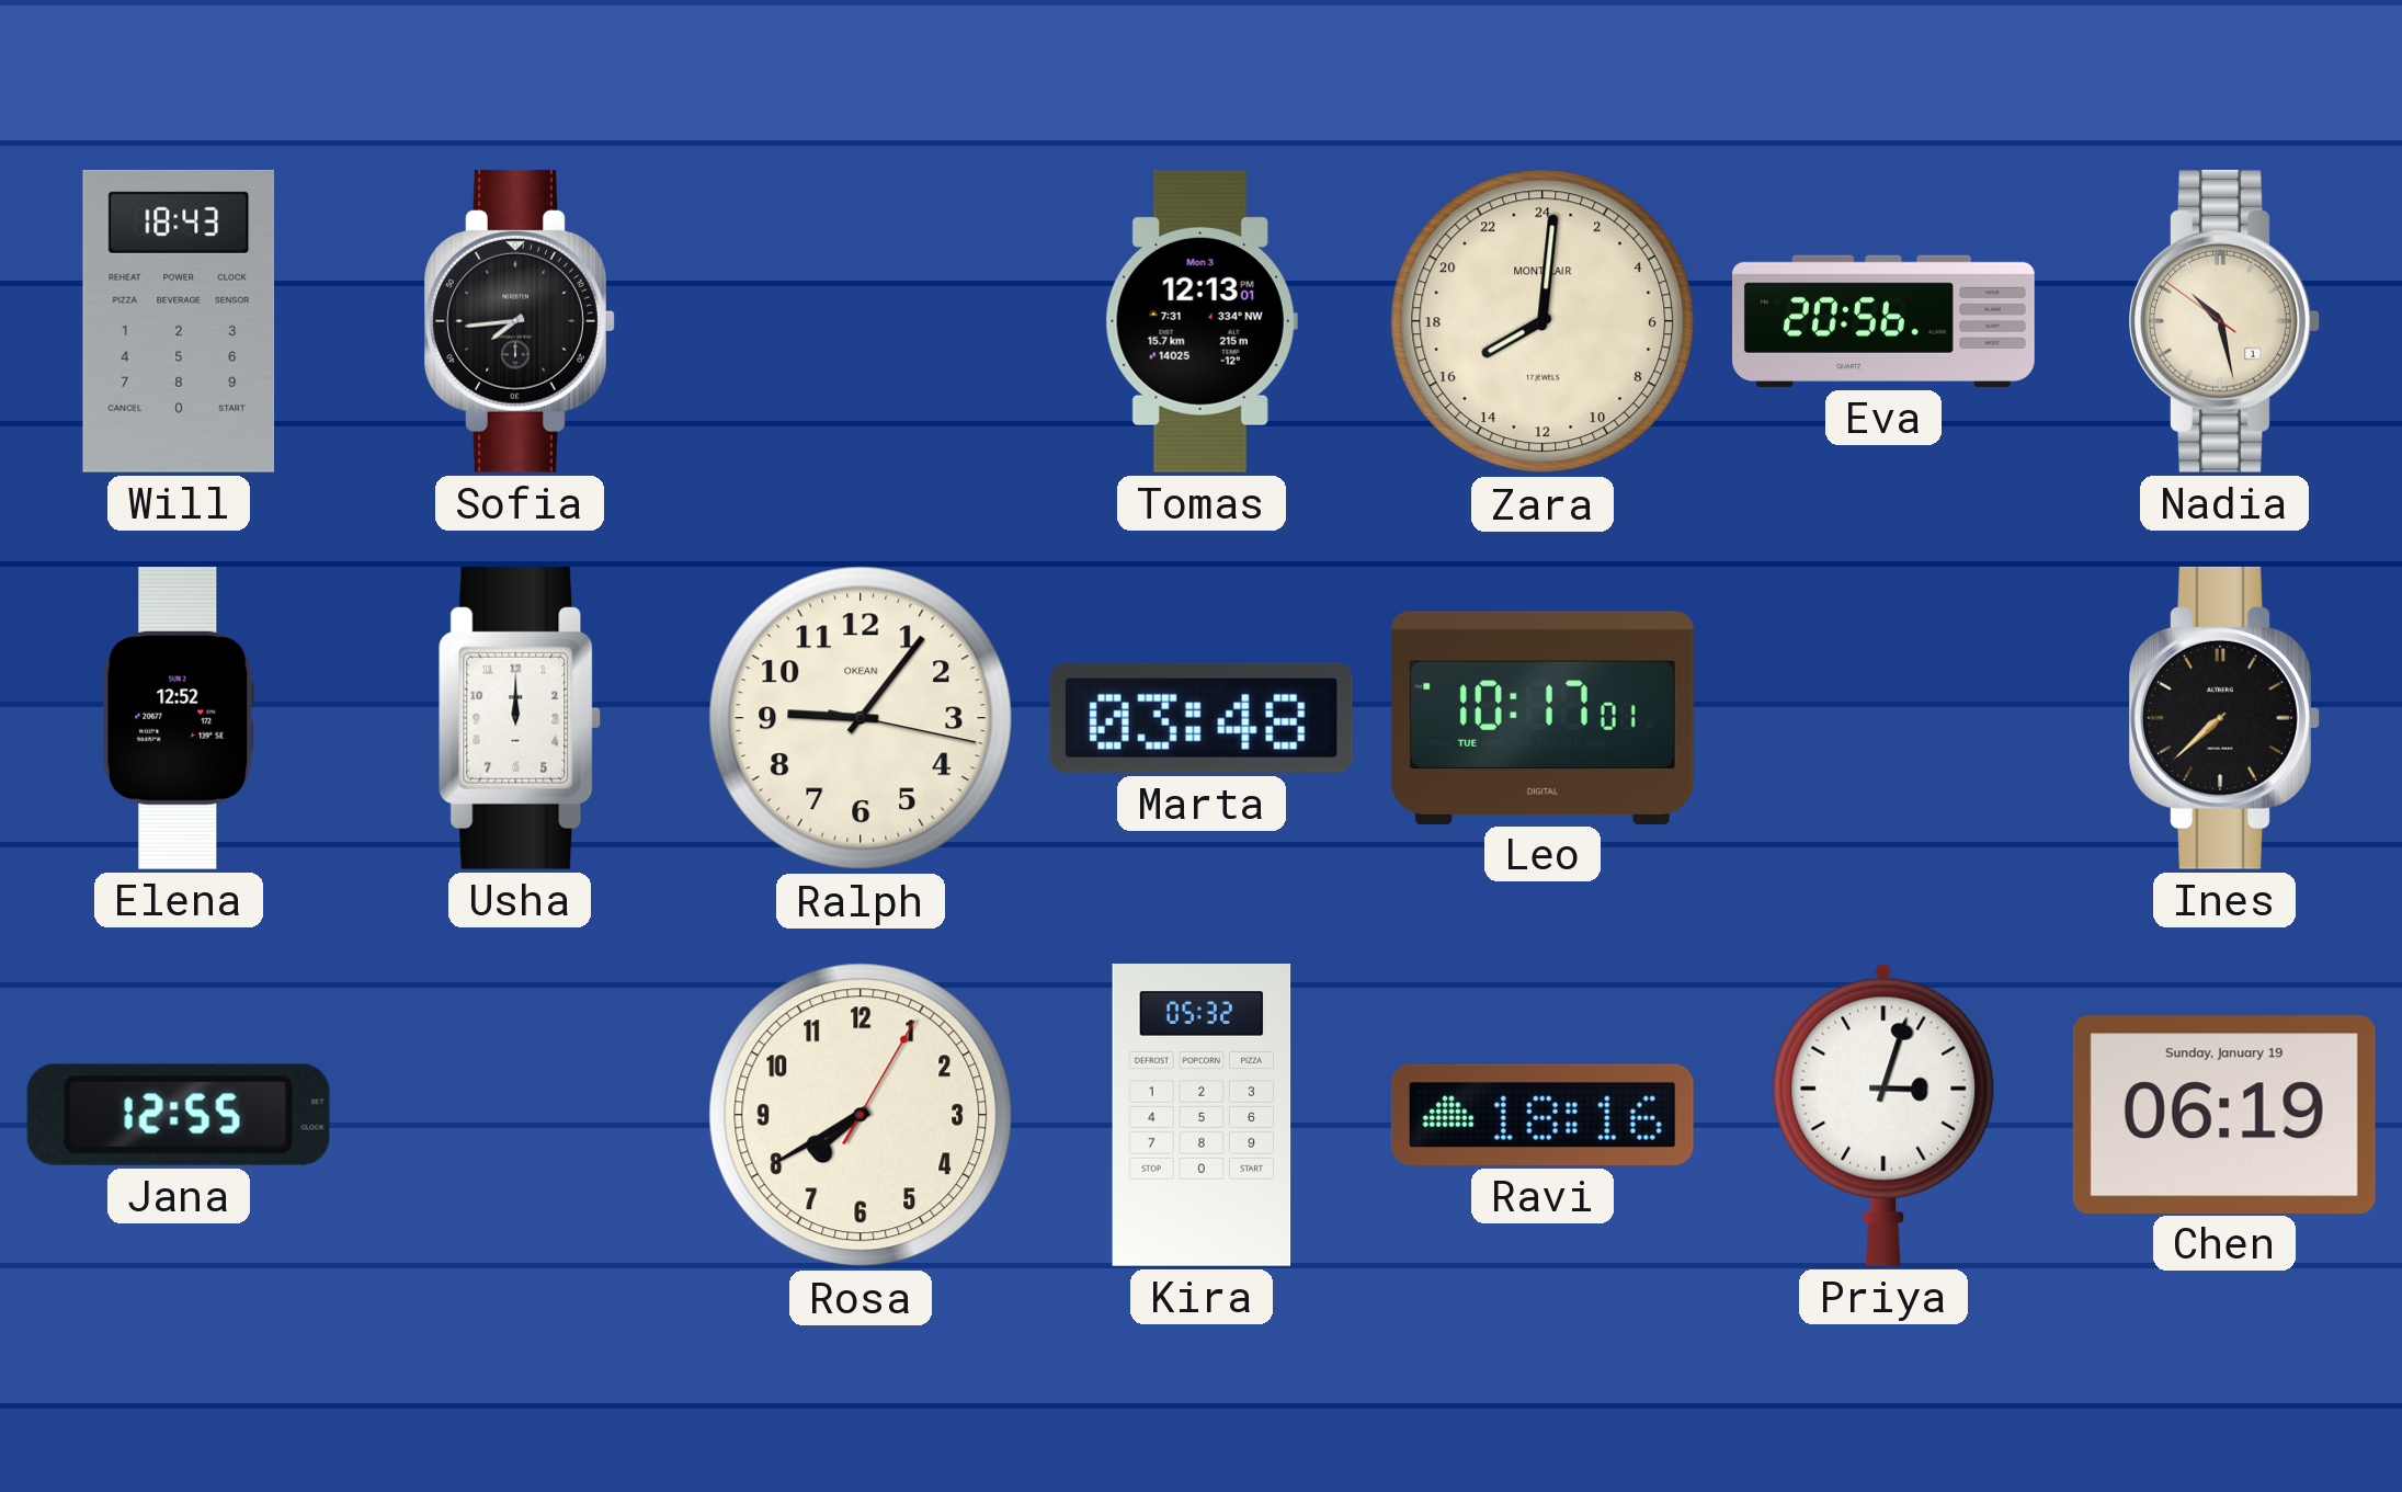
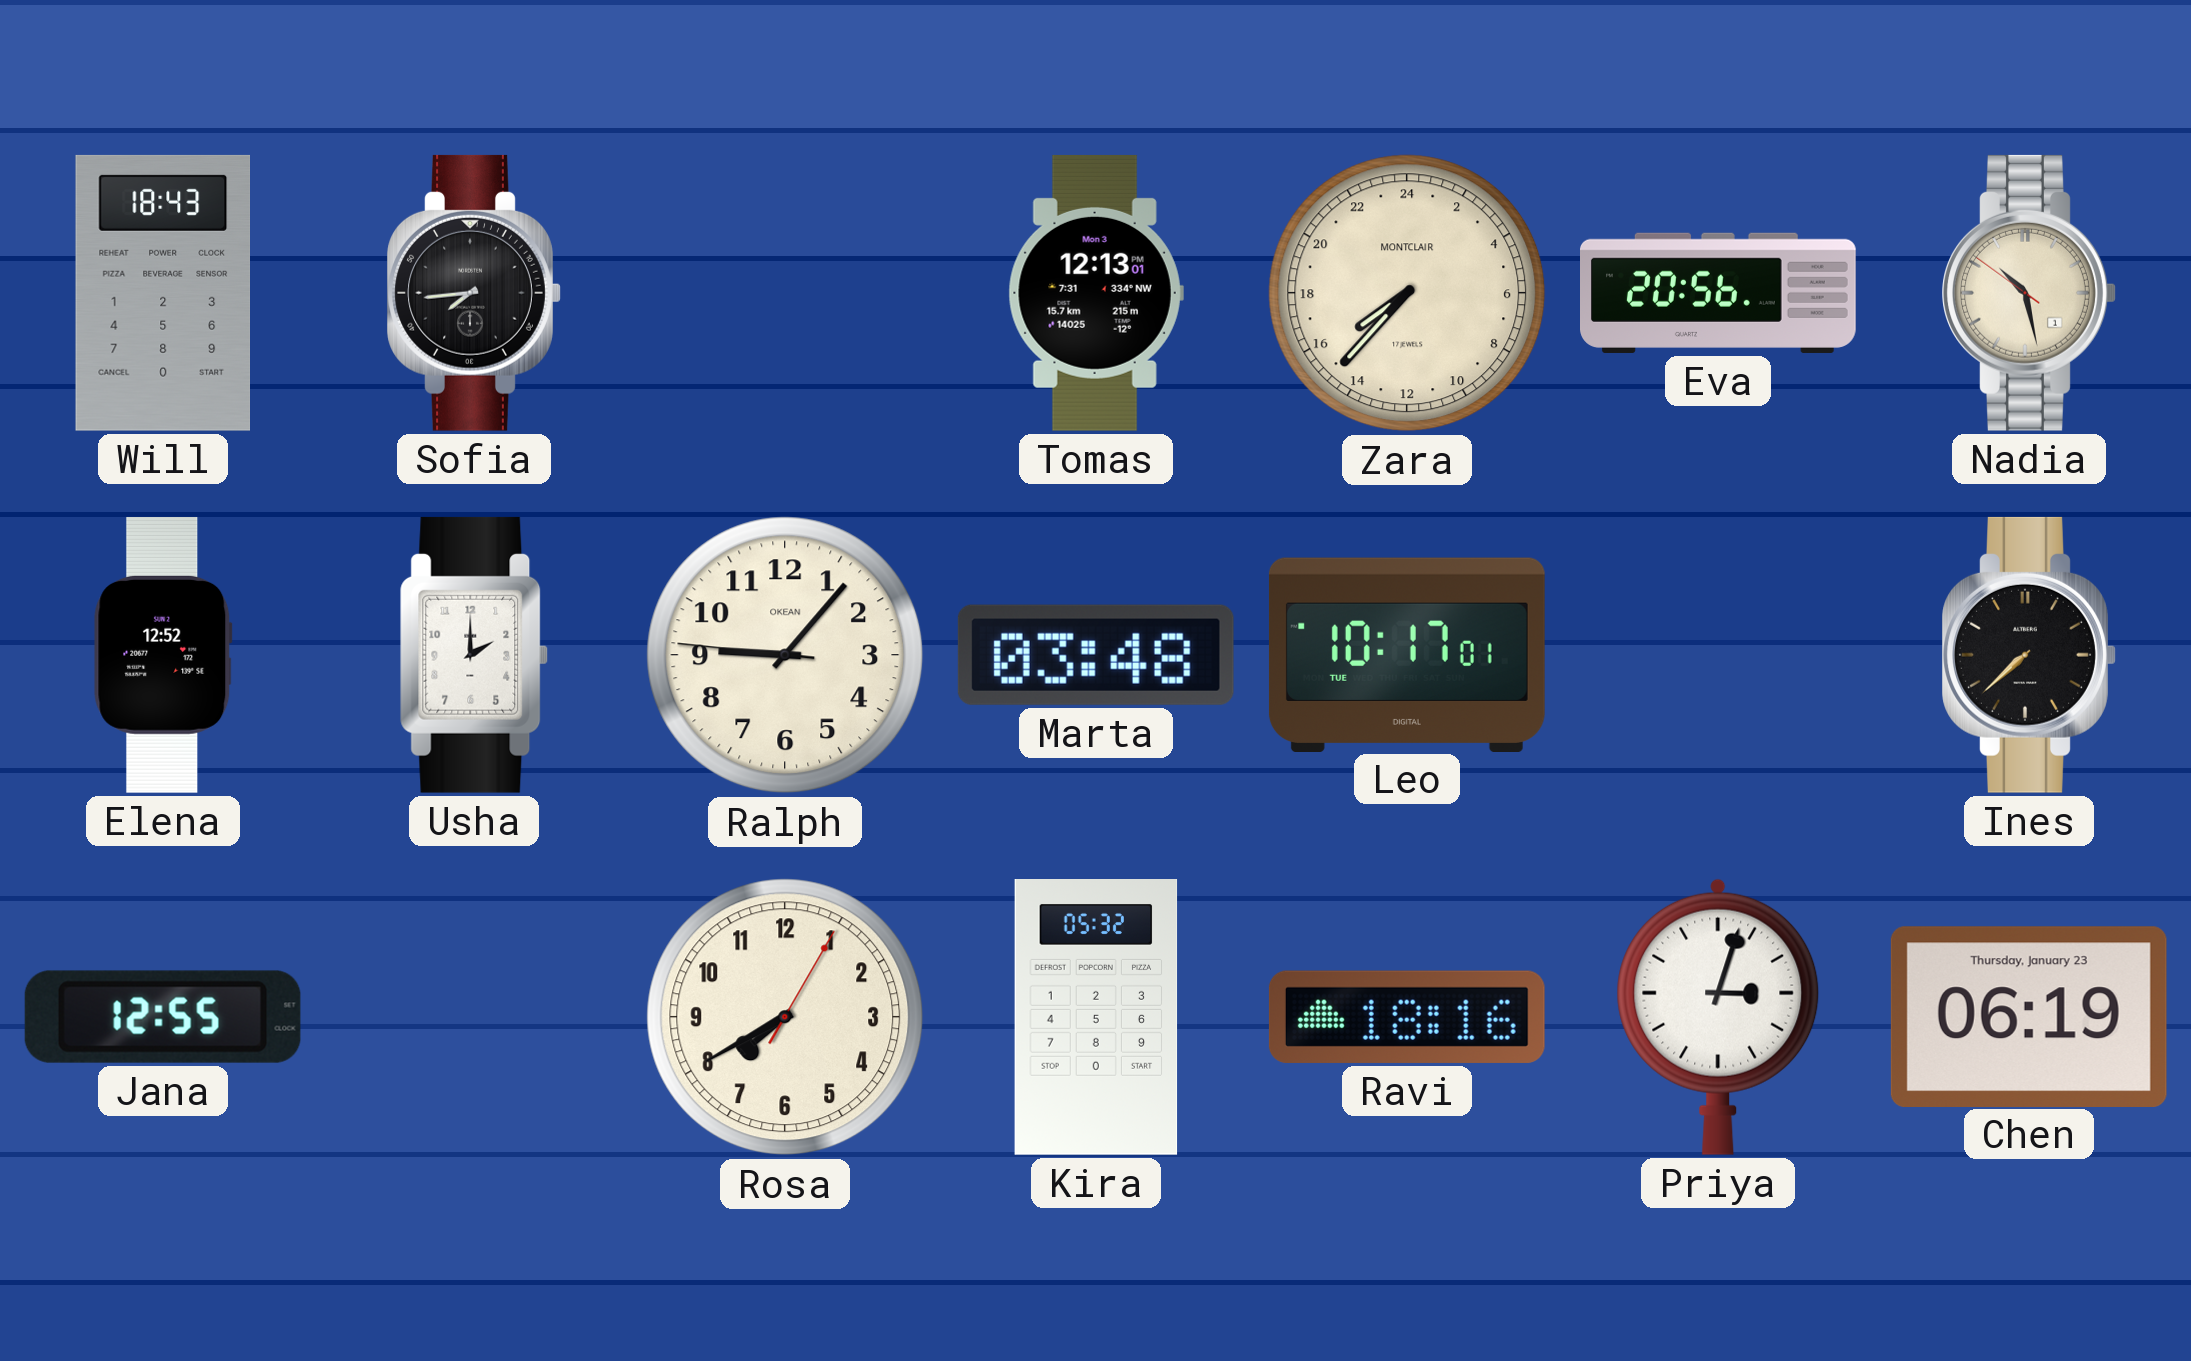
Zara: 16:01 -> 15:37 (1407, 293)
Usha: 12:00 -> 2:00 (474, 655)
Ralph: 9:06:17 -> 9:06:46 (785, 655)
Chen date: Sunday, January 19 -> Thursday, January 23 (2029, 1016)
